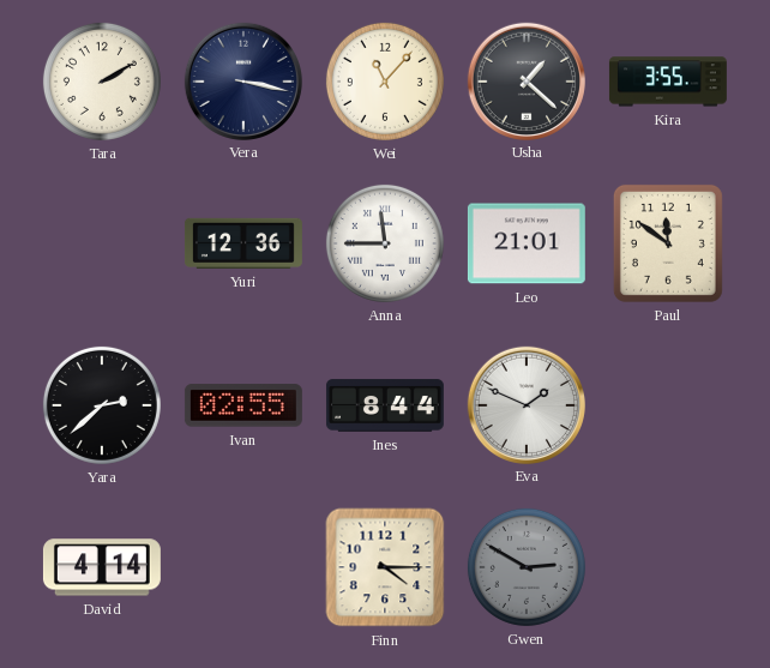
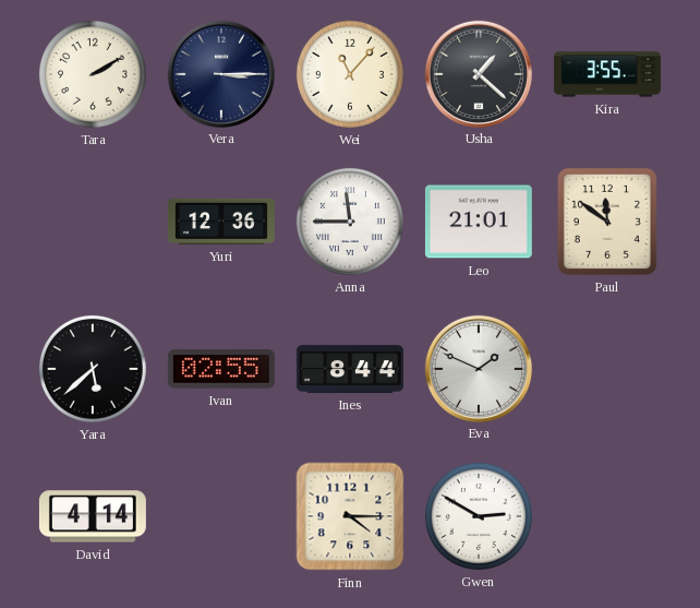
Vera: 3:17 -> 3:15 (220, 73)
Yara: 2:38 -> 5:38 (93, 369)
Gwen dial: grey -> white (479, 516)
